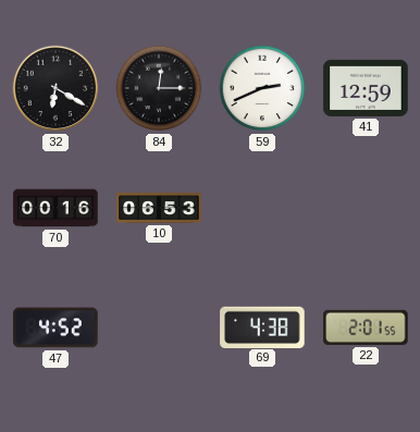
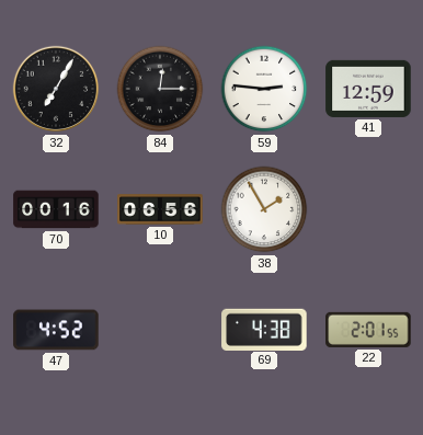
32: 6:20 -> 7:05 (56, 89)
59: 2:41 -> 2:46 (264, 89)
10: 06:53 -> 06:56 (160, 209)
38: none -> 1:55 (264, 209)
